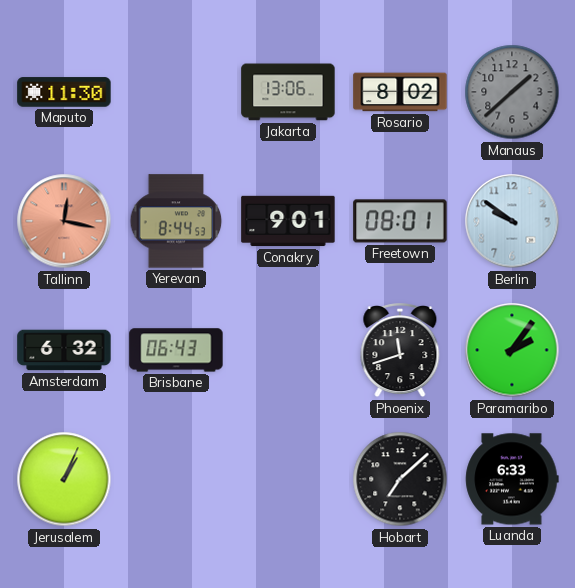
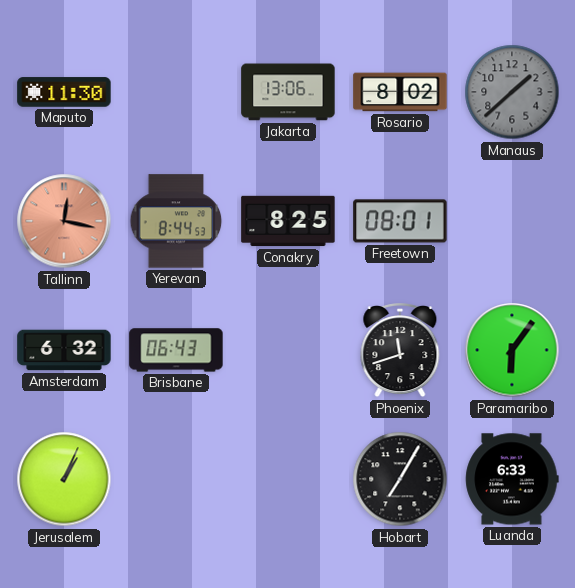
Conakry: 9:01 -> 8:25 (288, 221)
Berlin: 9:51 -> none (512, 221)
Paramaribo: 2:06 -> 6:06 (512, 350)
Hobart: 7:08 -> 7:05 (400, 479)
